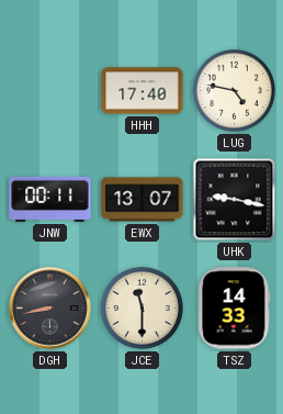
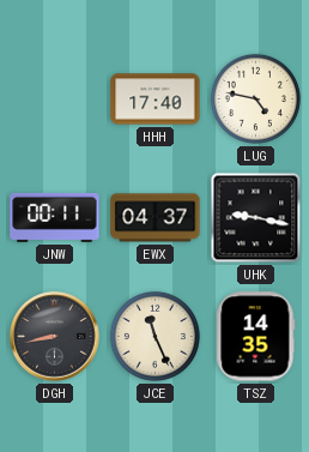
EWX: 13:07 -> 04:37 (156, 218)
JCE: 11:30 -> 11:26 (154, 336)
TSZ: 14:33 -> 14:35 (256, 337)
